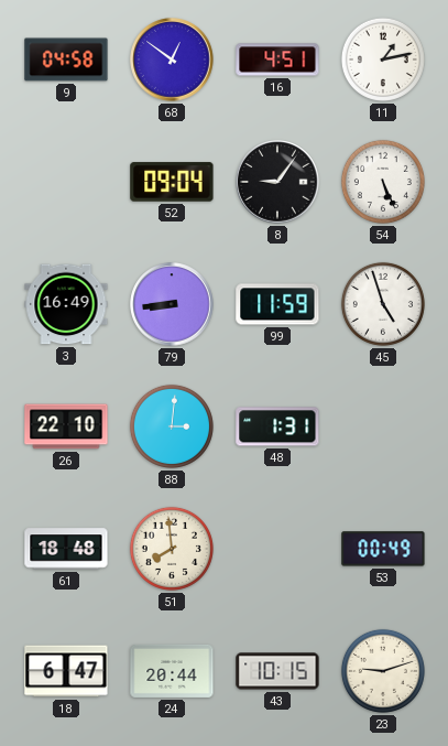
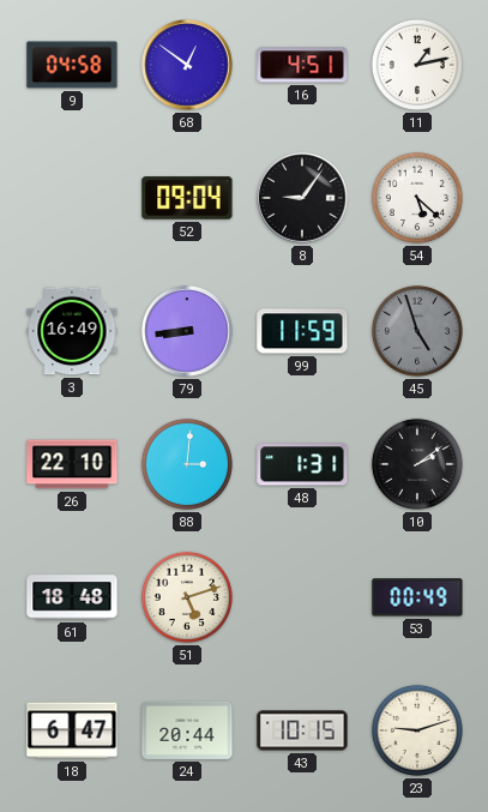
54: 5:26 -> 5:22 (417, 198)
45 dial: white -> grey (417, 331)
10: none -> 2:09 (417, 464)
51: 7:59 -> 5:12 (187, 597)
